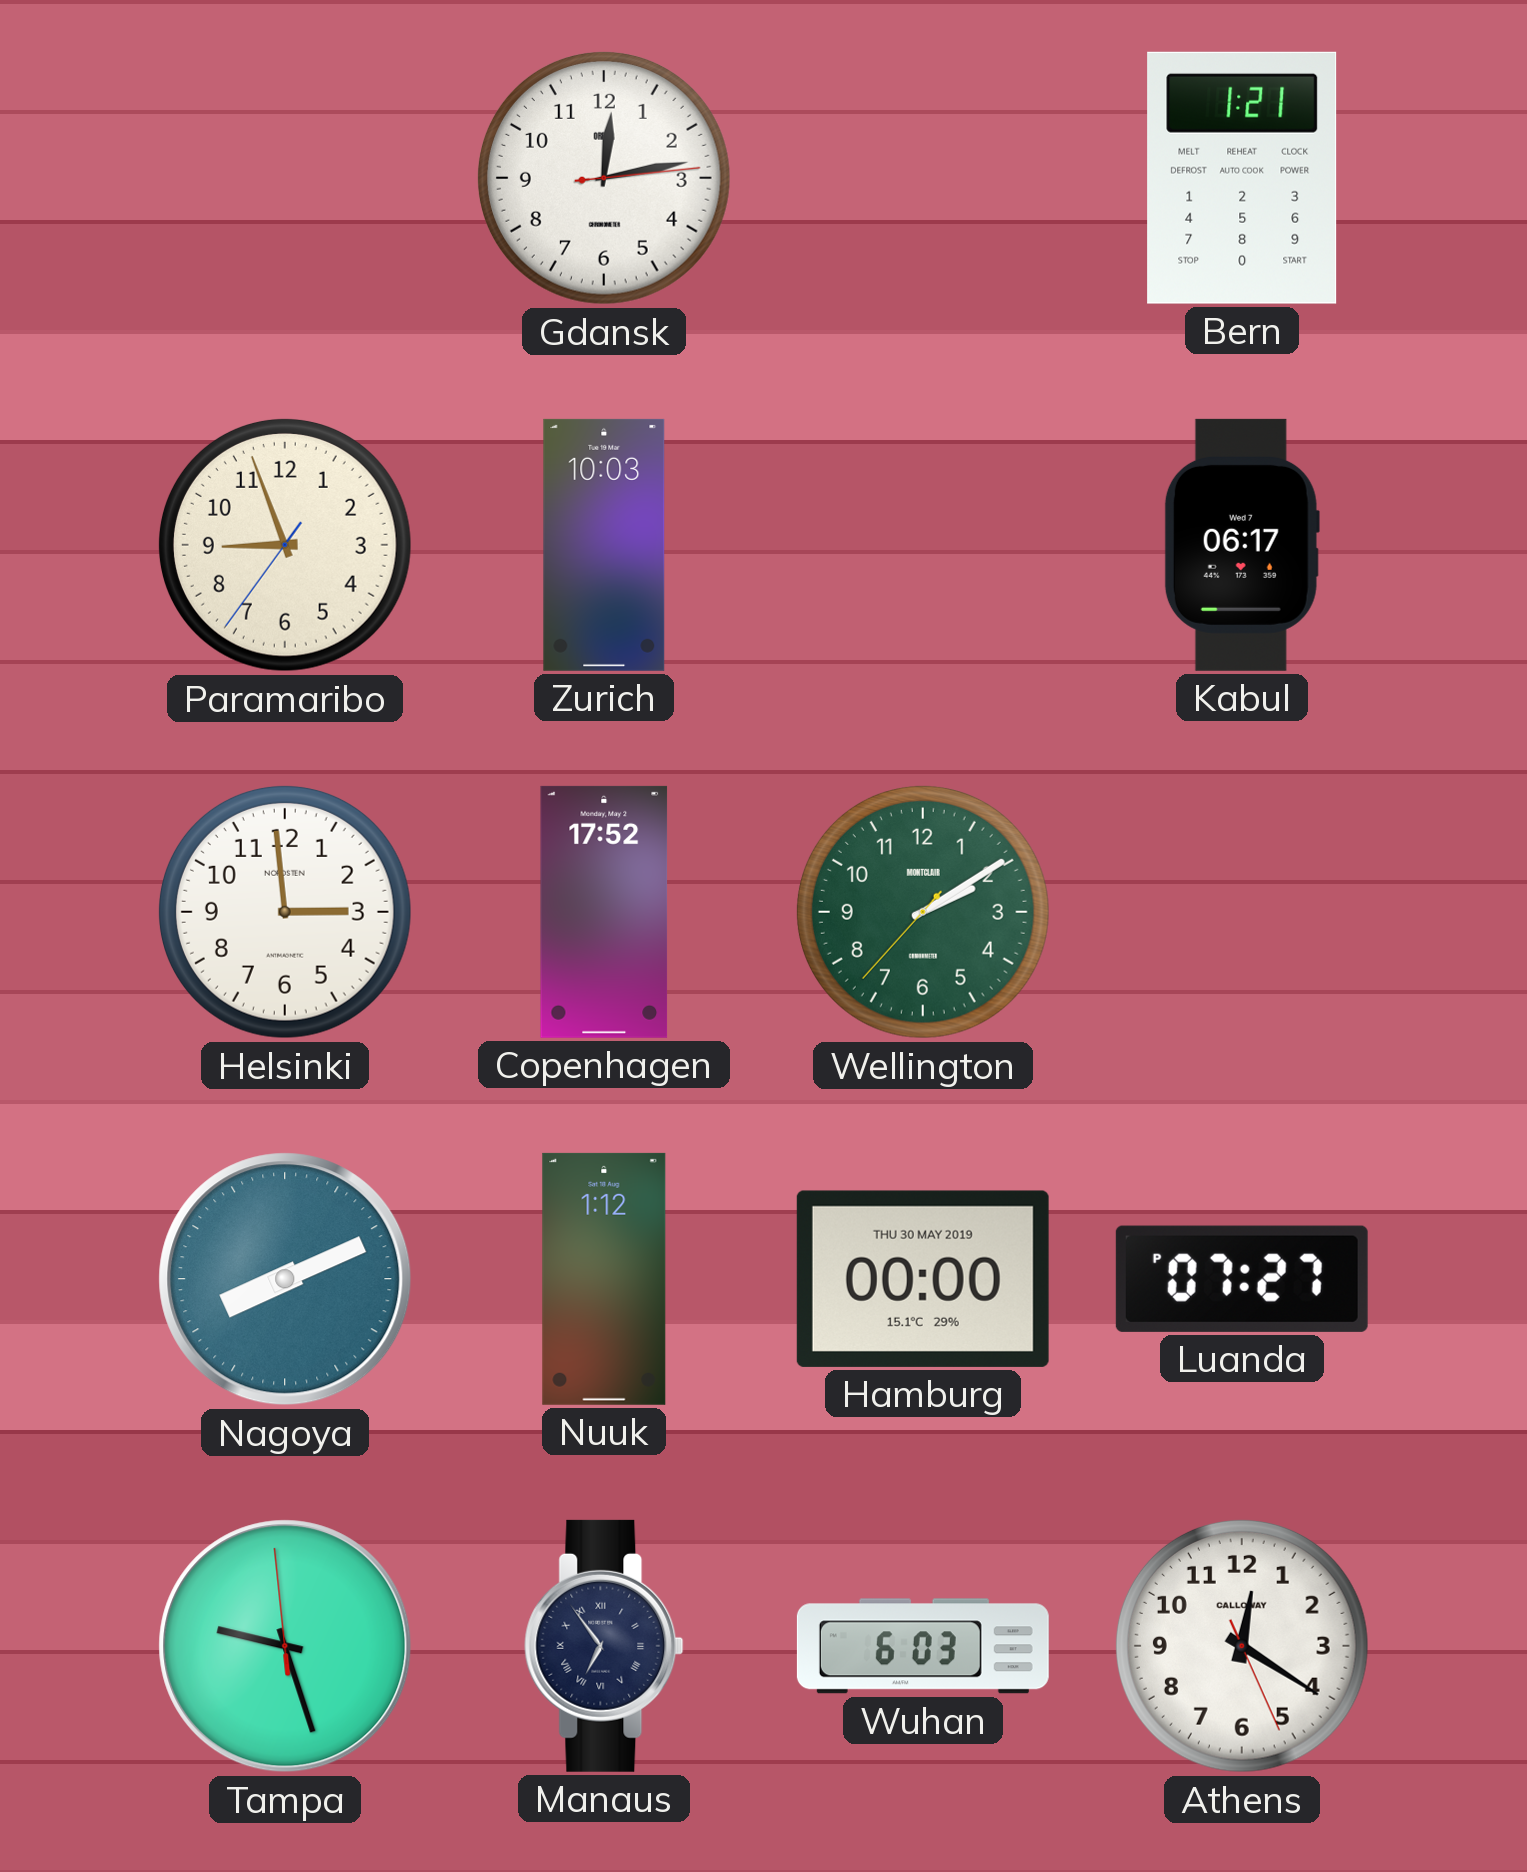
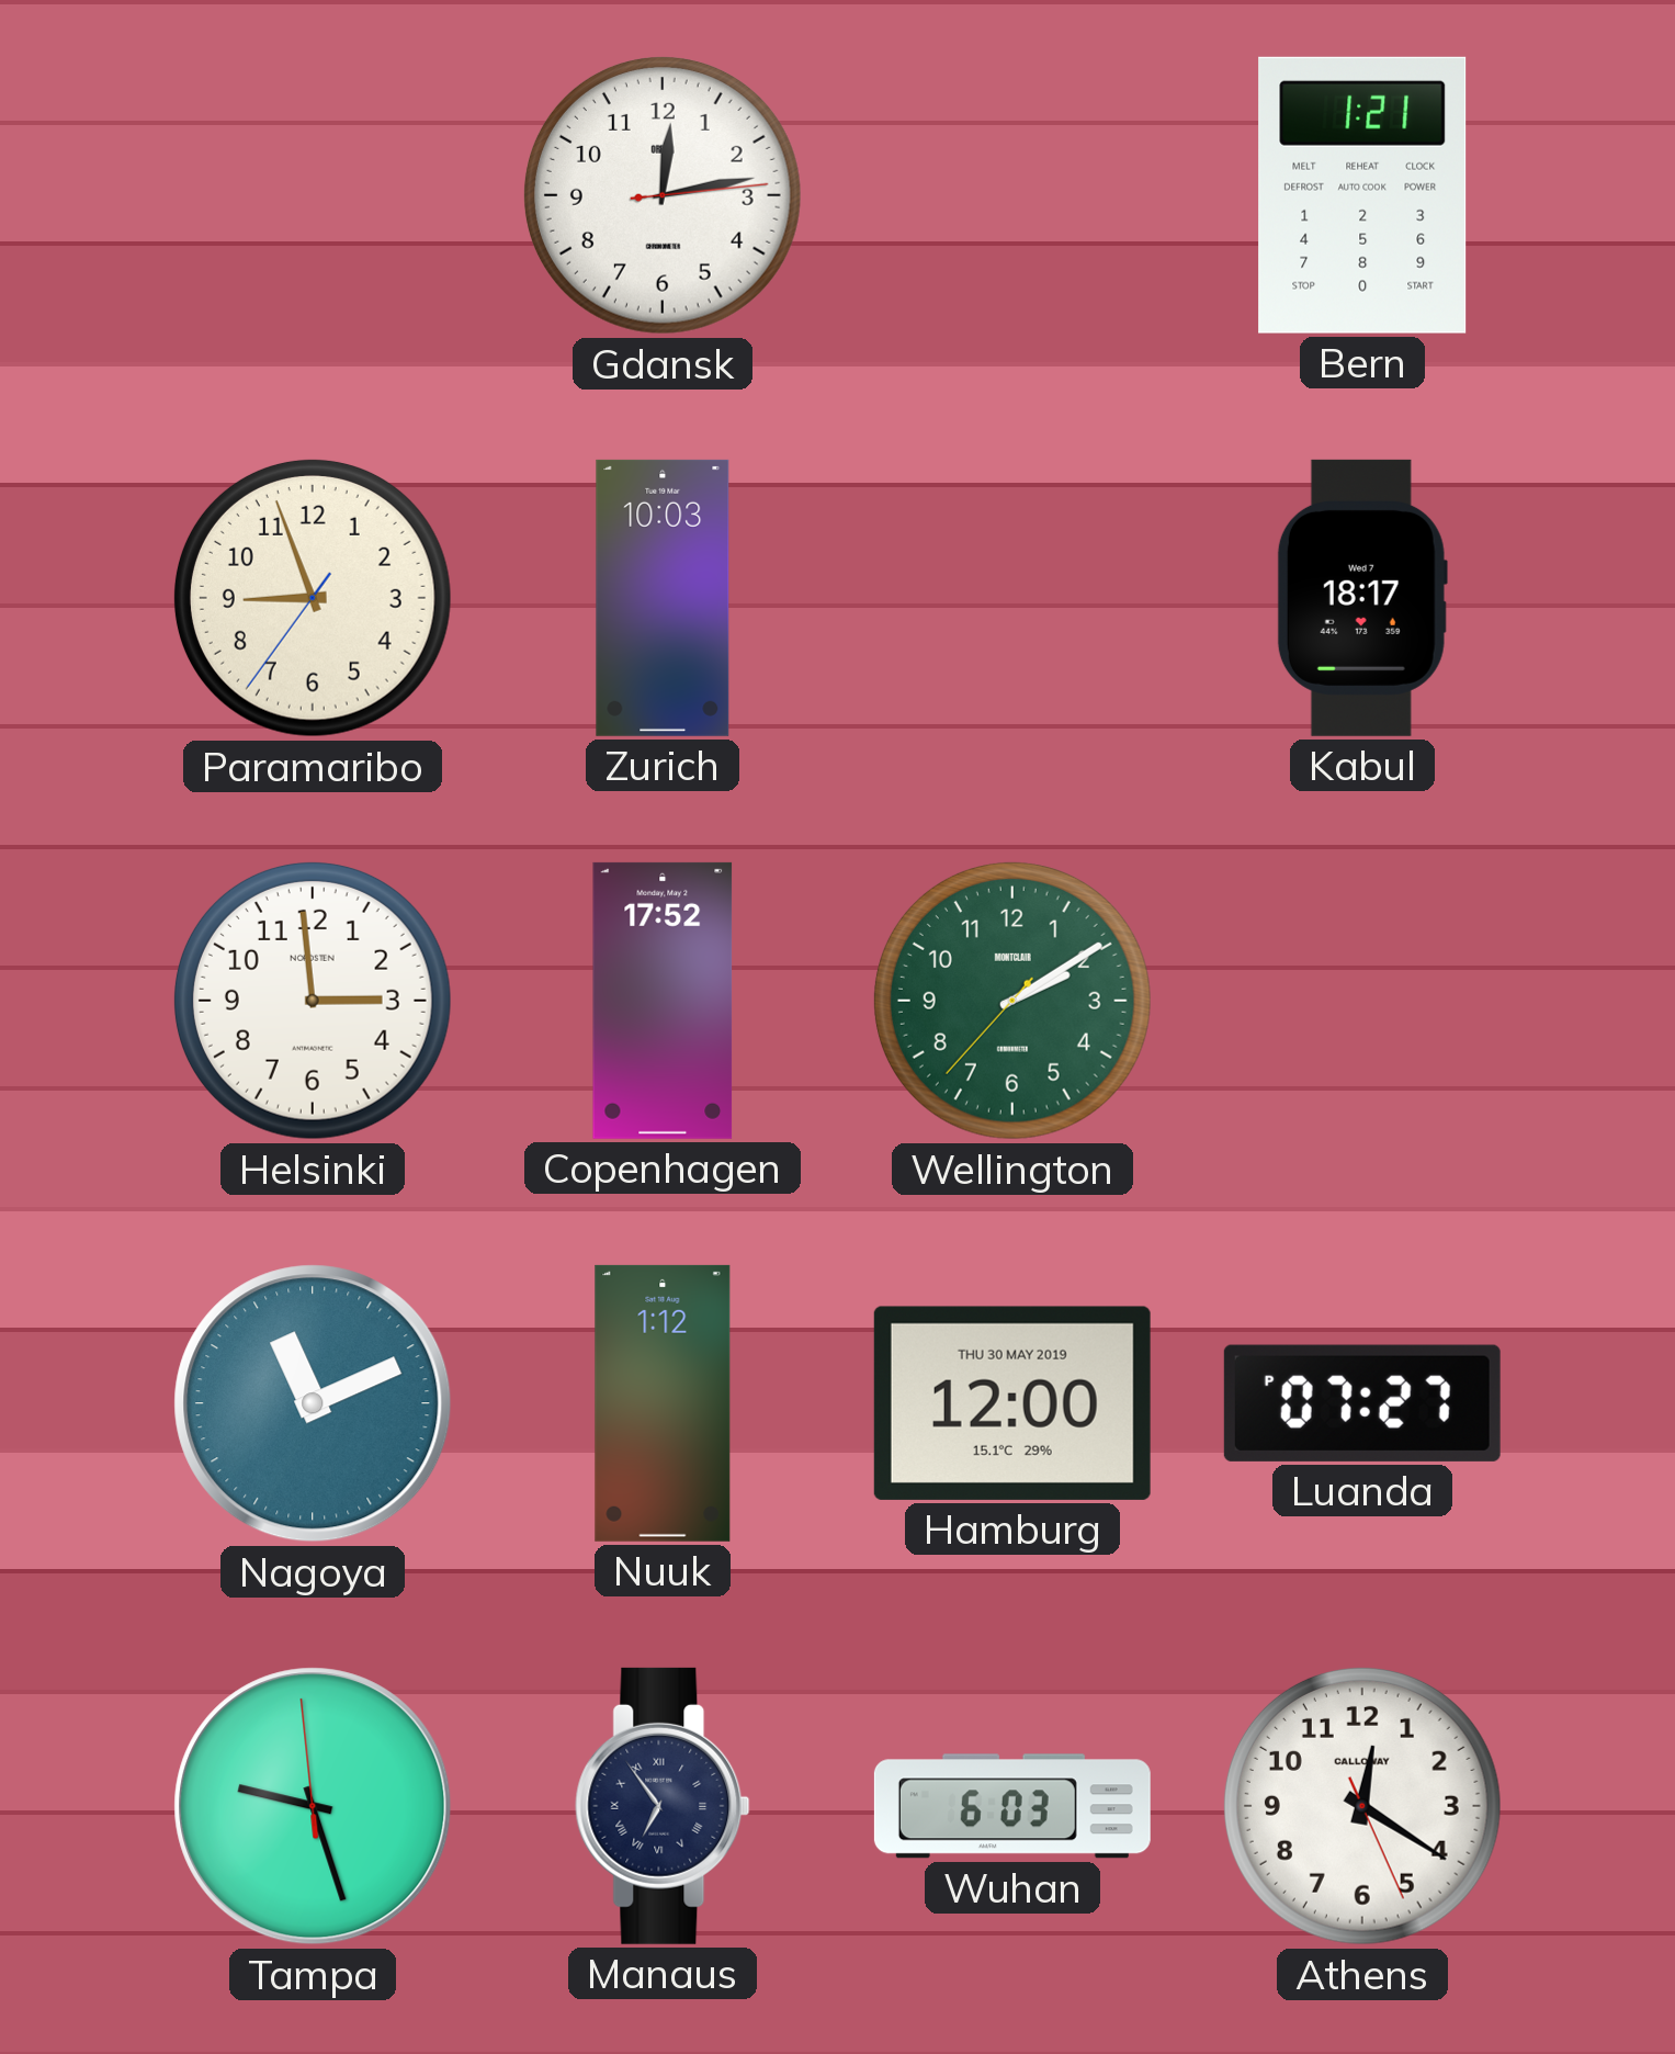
Kabul: 06:17 -> 18:17 (1362, 598)
Nagoya: 8:11 -> 11:11 (313, 1403)
Hamburg: 00:00 -> 12:00 (1012, 1403)
